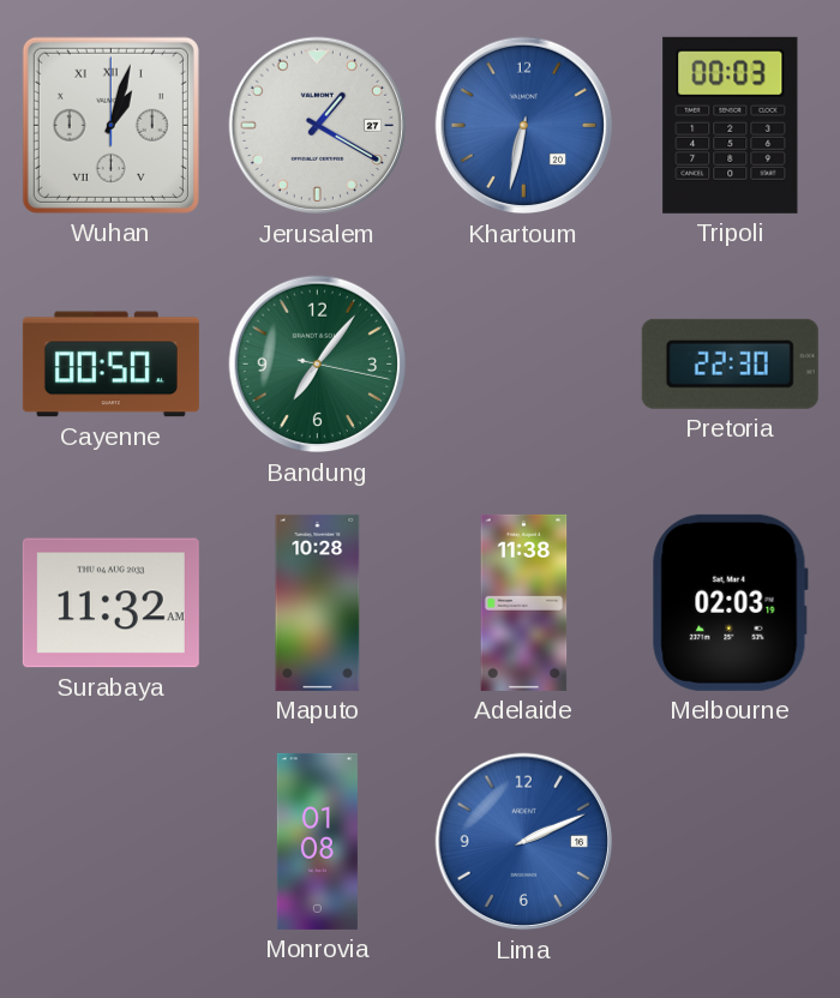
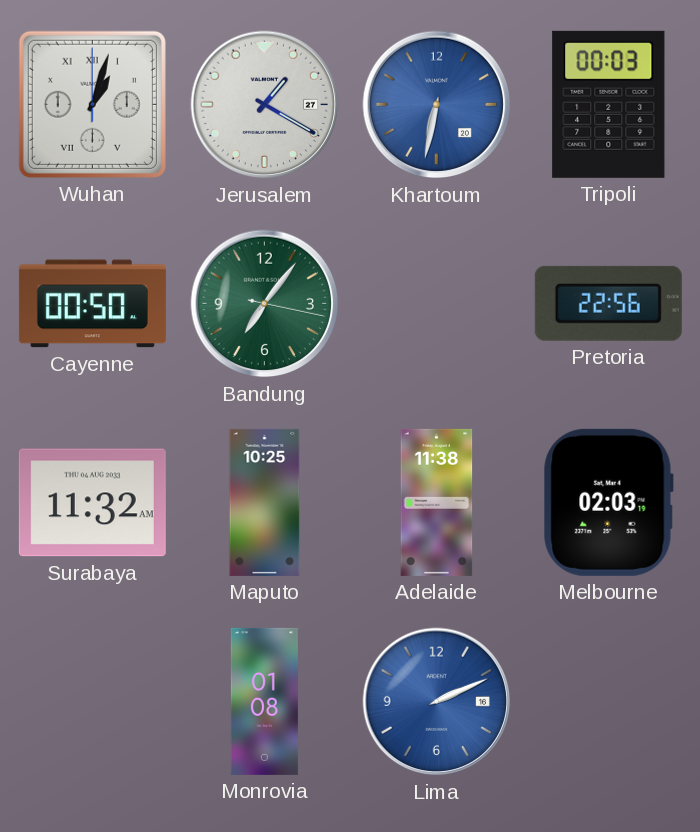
Pretoria: 22:30 -> 22:56 (608, 303)
Maputo: 10:28 -> 10:25 (265, 502)
